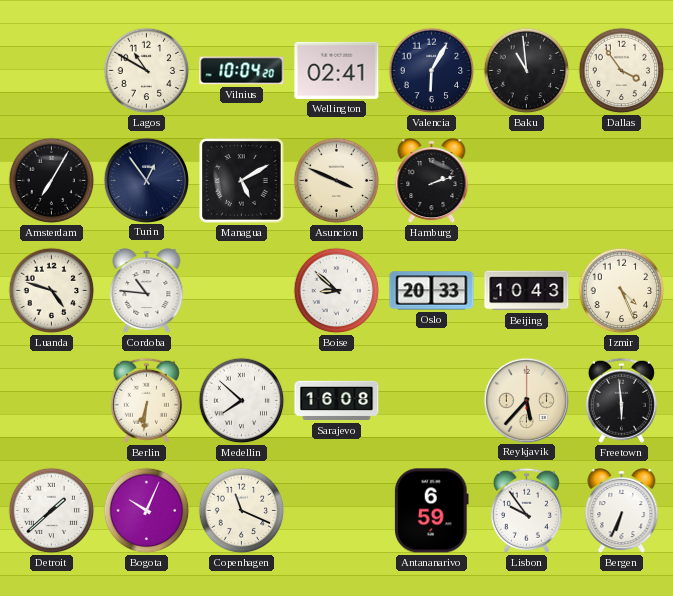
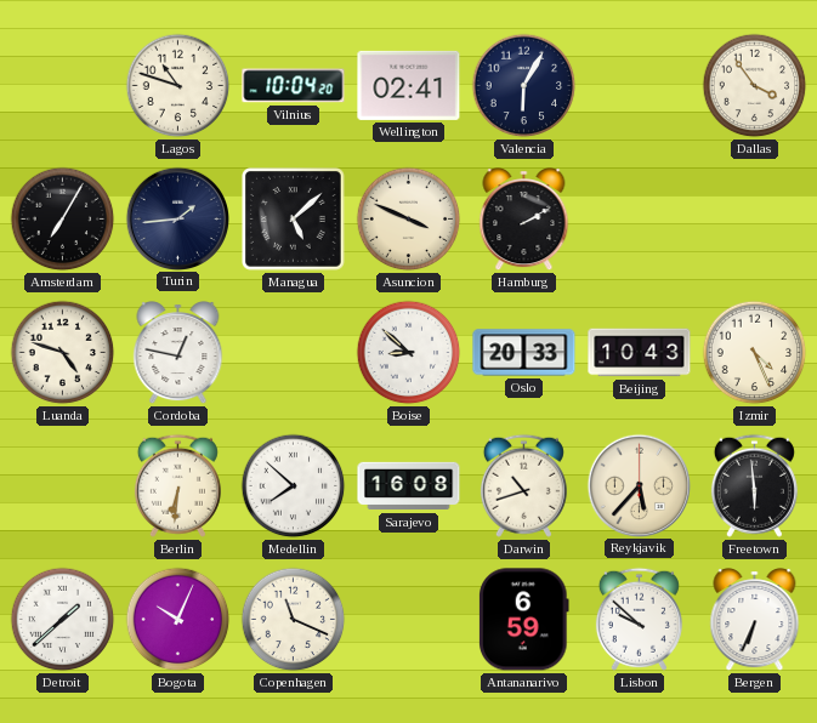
Lagos: 10:50 -> 10:48 (178, 86)
Baku: 10:59 -> none (527, 71)
Turin: 12:54 -> 1:44 (177, 218)
Managua: 5:10 -> 5:08 (294, 220)
Hamburg: 2:12 -> 2:10 (524, 220)
Cordoba: 10:46 -> 12:47 (178, 353)
Darwin: none -> 10:42 (523, 485)
Lisbon: 9:54 -> 9:52 (639, 619)
